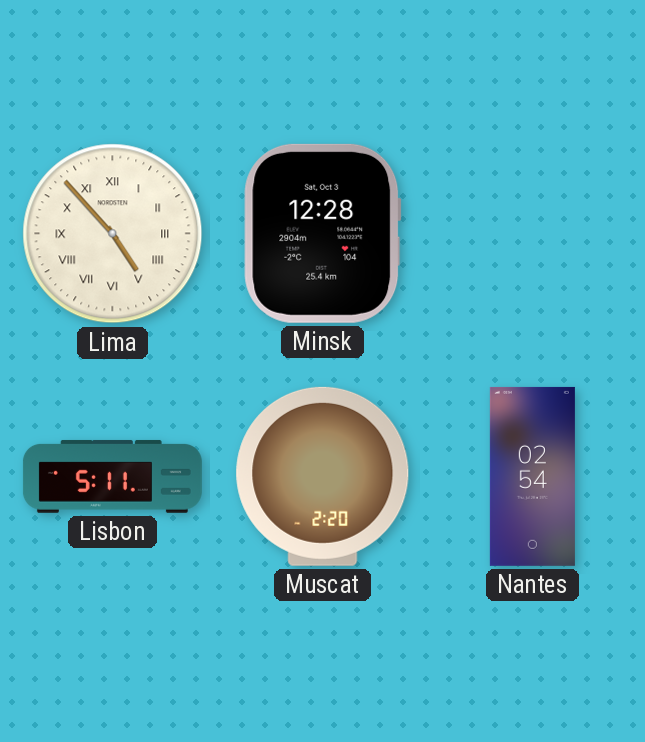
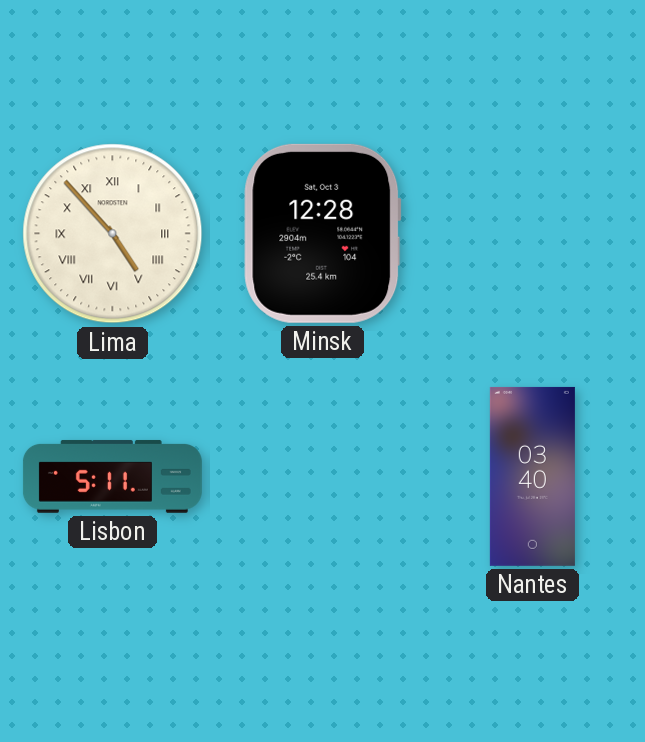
Muscat: 2:20 -> none (323, 476)
Nantes: 02:54 -> 03:40 (532, 476)
